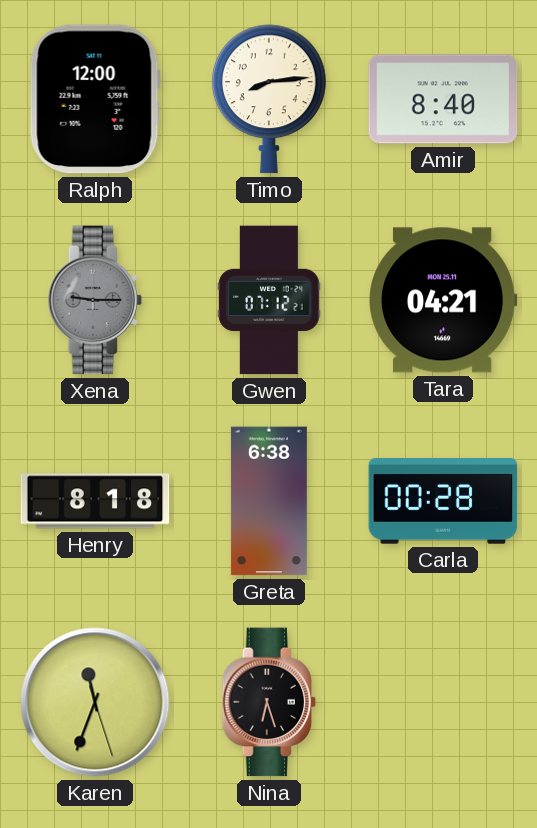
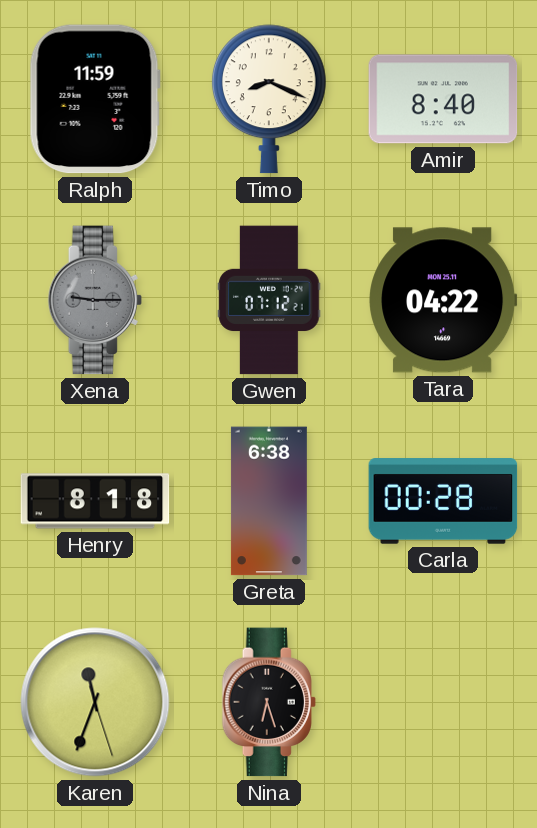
Ralph: 12:00 -> 11:59 (95, 99)
Timo: 8:14 -> 8:19 (269, 99)
Tara: 04:21 -> 04:22 (443, 300)
